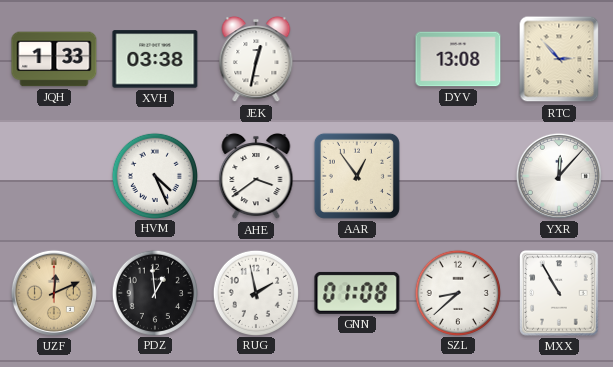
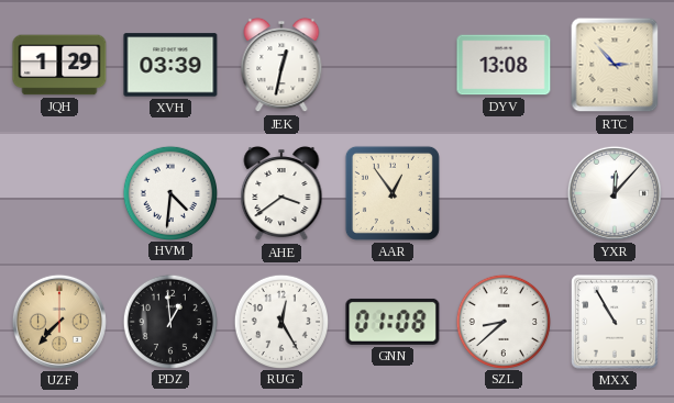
JQH: 1:33 -> 1:29 (59, 65)
XVH: 03:38 -> 03:39 (170, 65)
HVM: 4:26 -> 4:31 (169, 192)
UZF: 12:11 -> 7:37 (59, 322)
RUG: 1:58 -> 12:25 (280, 321)
